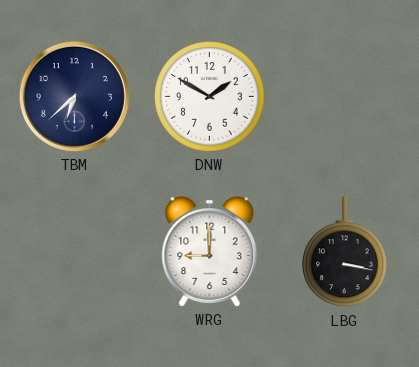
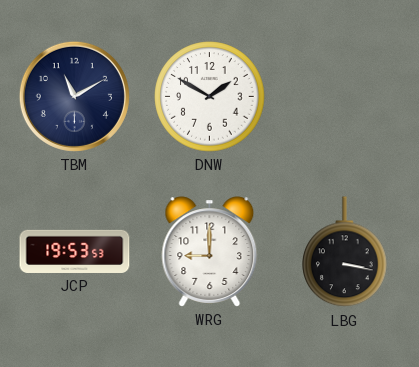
TBM: 6:38 -> 11:10 (74, 96)
JCP: none -> 19:53 (75, 251)
